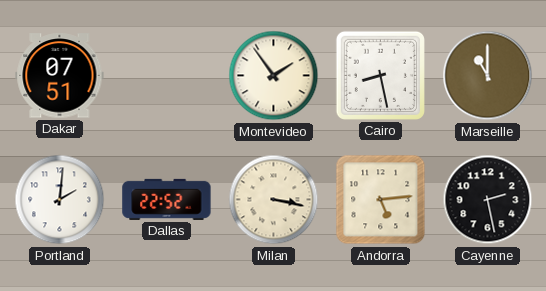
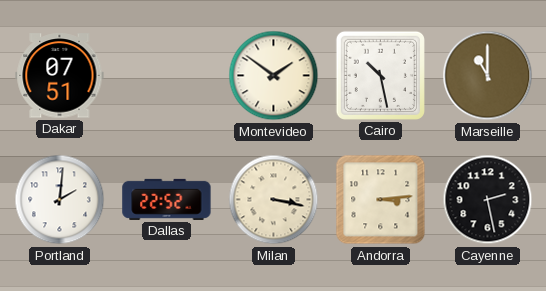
Montevideo: 1:54 -> 1:51 (274, 76)
Cairo: 8:28 -> 10:28 (380, 75)
Andorra: 5:14 -> 3:14 (381, 200)
